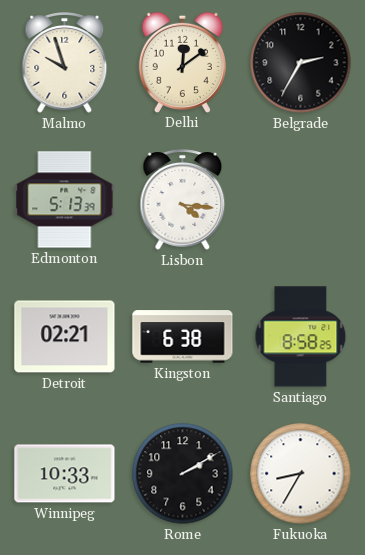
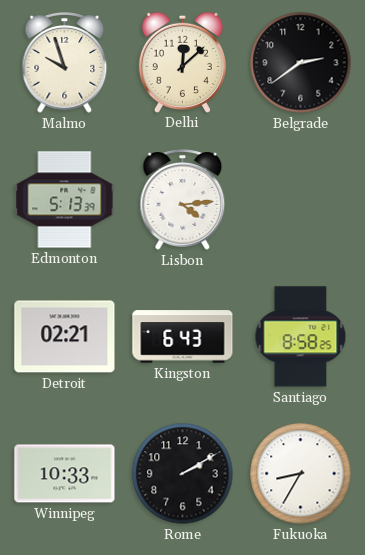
Delhi: 12:09 -> 12:08 (182, 62)
Belgrade: 2:35 -> 2:39 (301, 63)
Lisbon: 4:16 -> 4:14 (183, 200)
Kingston: 6:38 -> 6:43 (183, 337)
